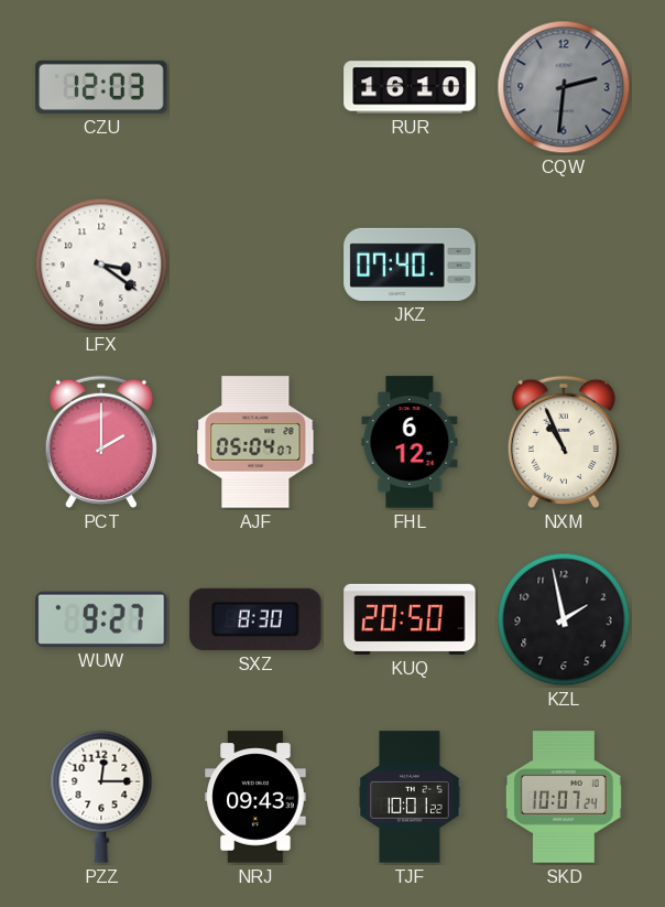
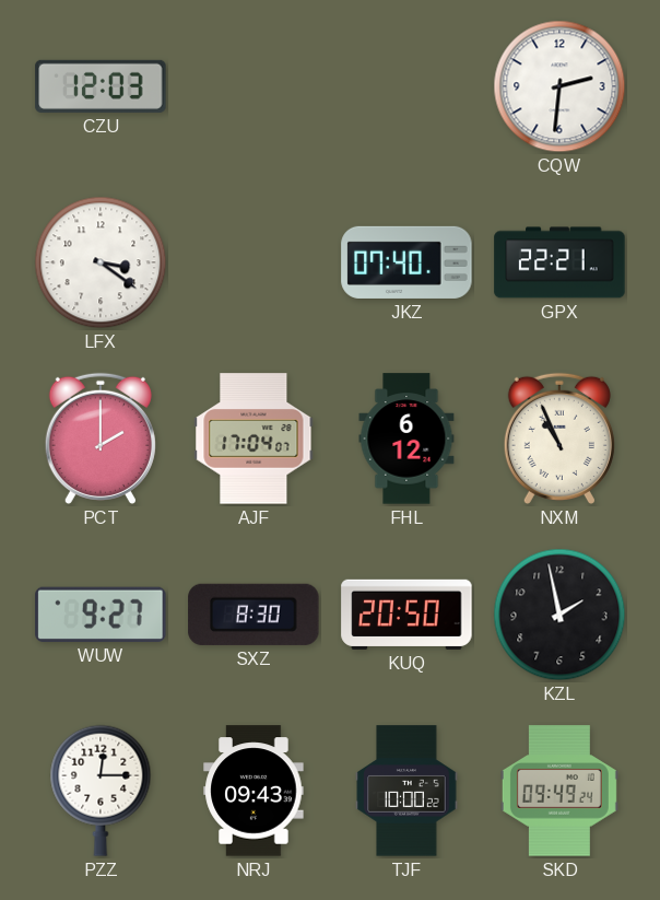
RUR: 16:10 -> none (410, 87)
CQW dial: grey -> white (559, 86)
GPX: none -> 22:21 (559, 262)
AJF: 05:04 -> 17:04 (254, 439)
TJF: 10:01 -> 10:00 (406, 791)
SKD: 10:07 -> 09:49 (559, 791)
